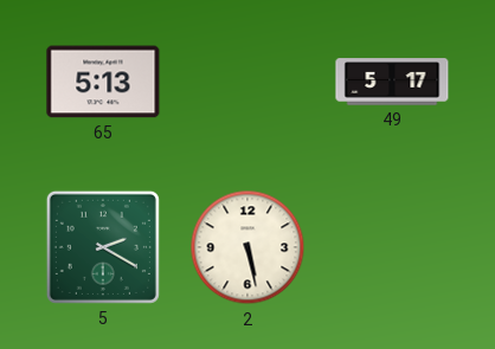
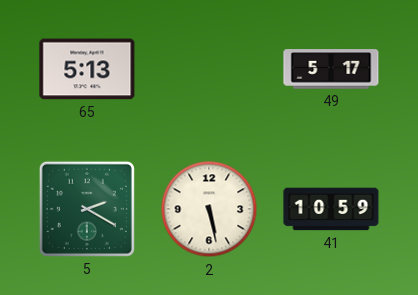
41: none -> 10:59 (331, 209)
